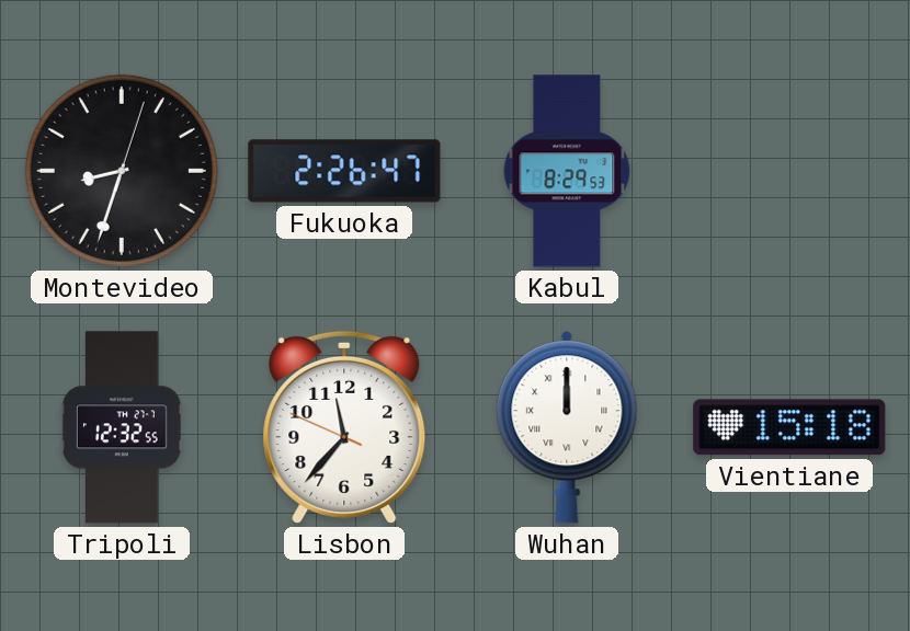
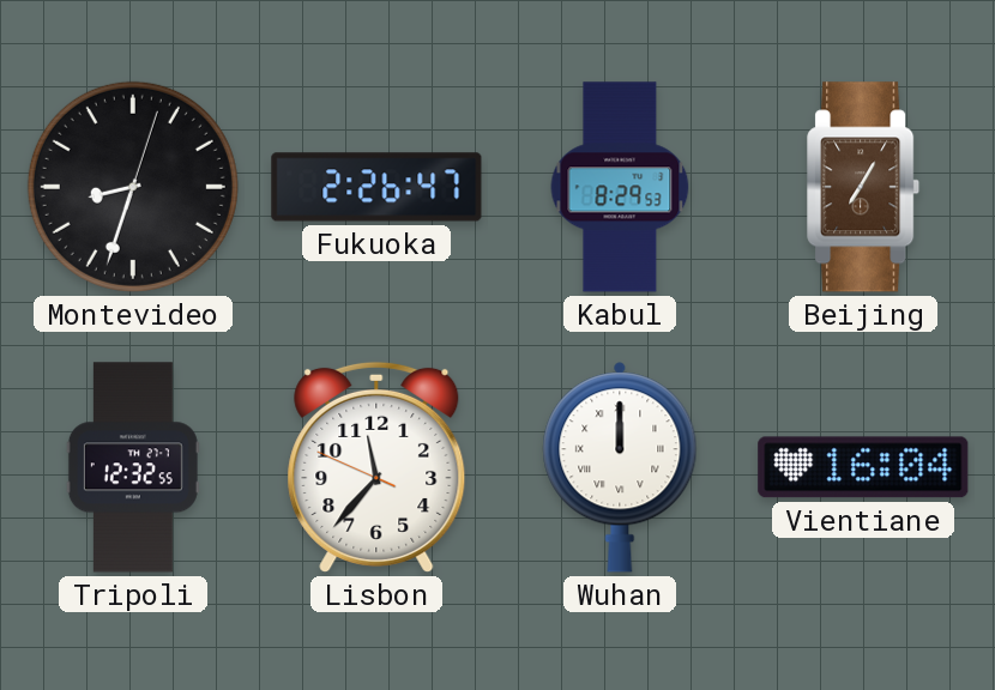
Beijing: none -> 7:05 (864, 187)
Vientiane: 15:18 -> 16:04 (863, 467)
